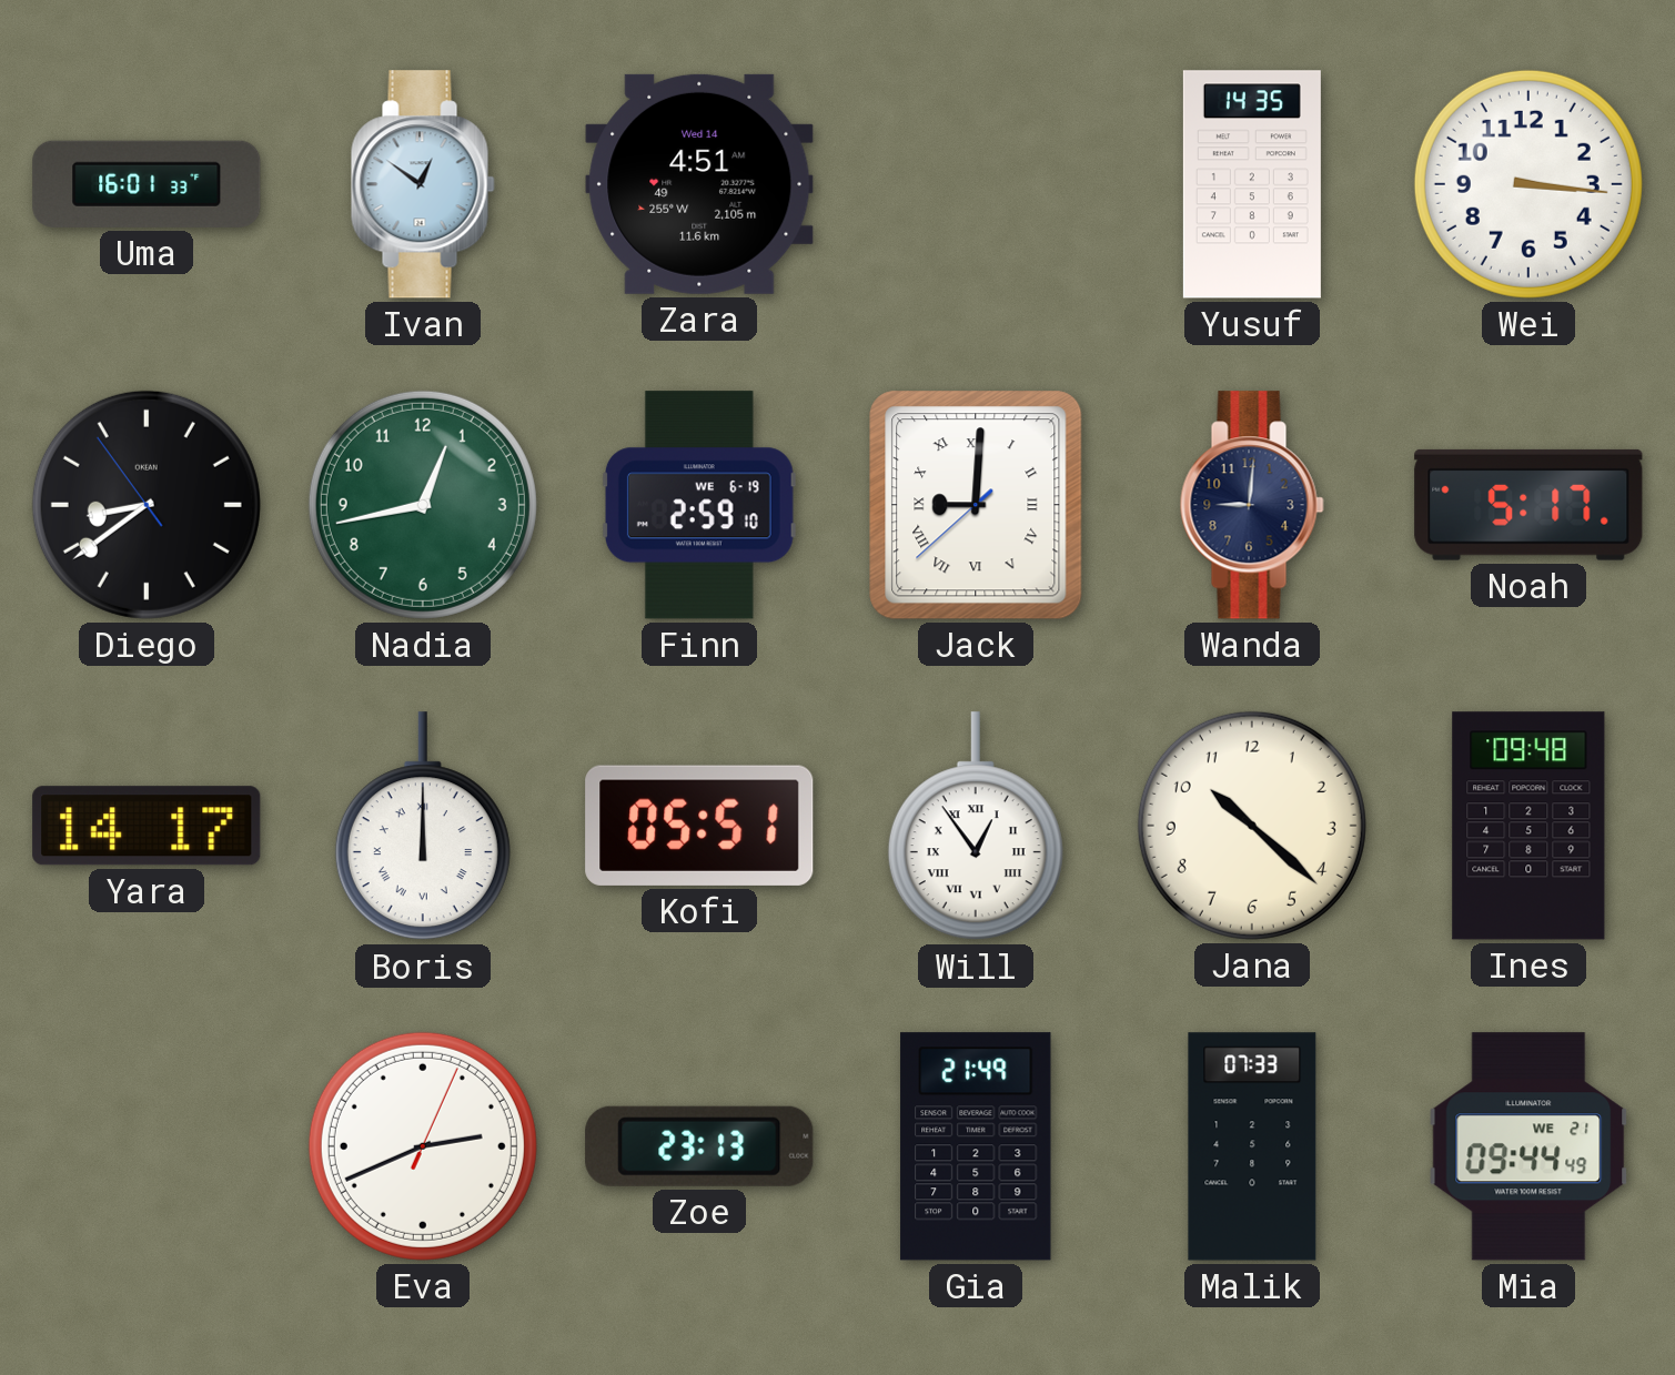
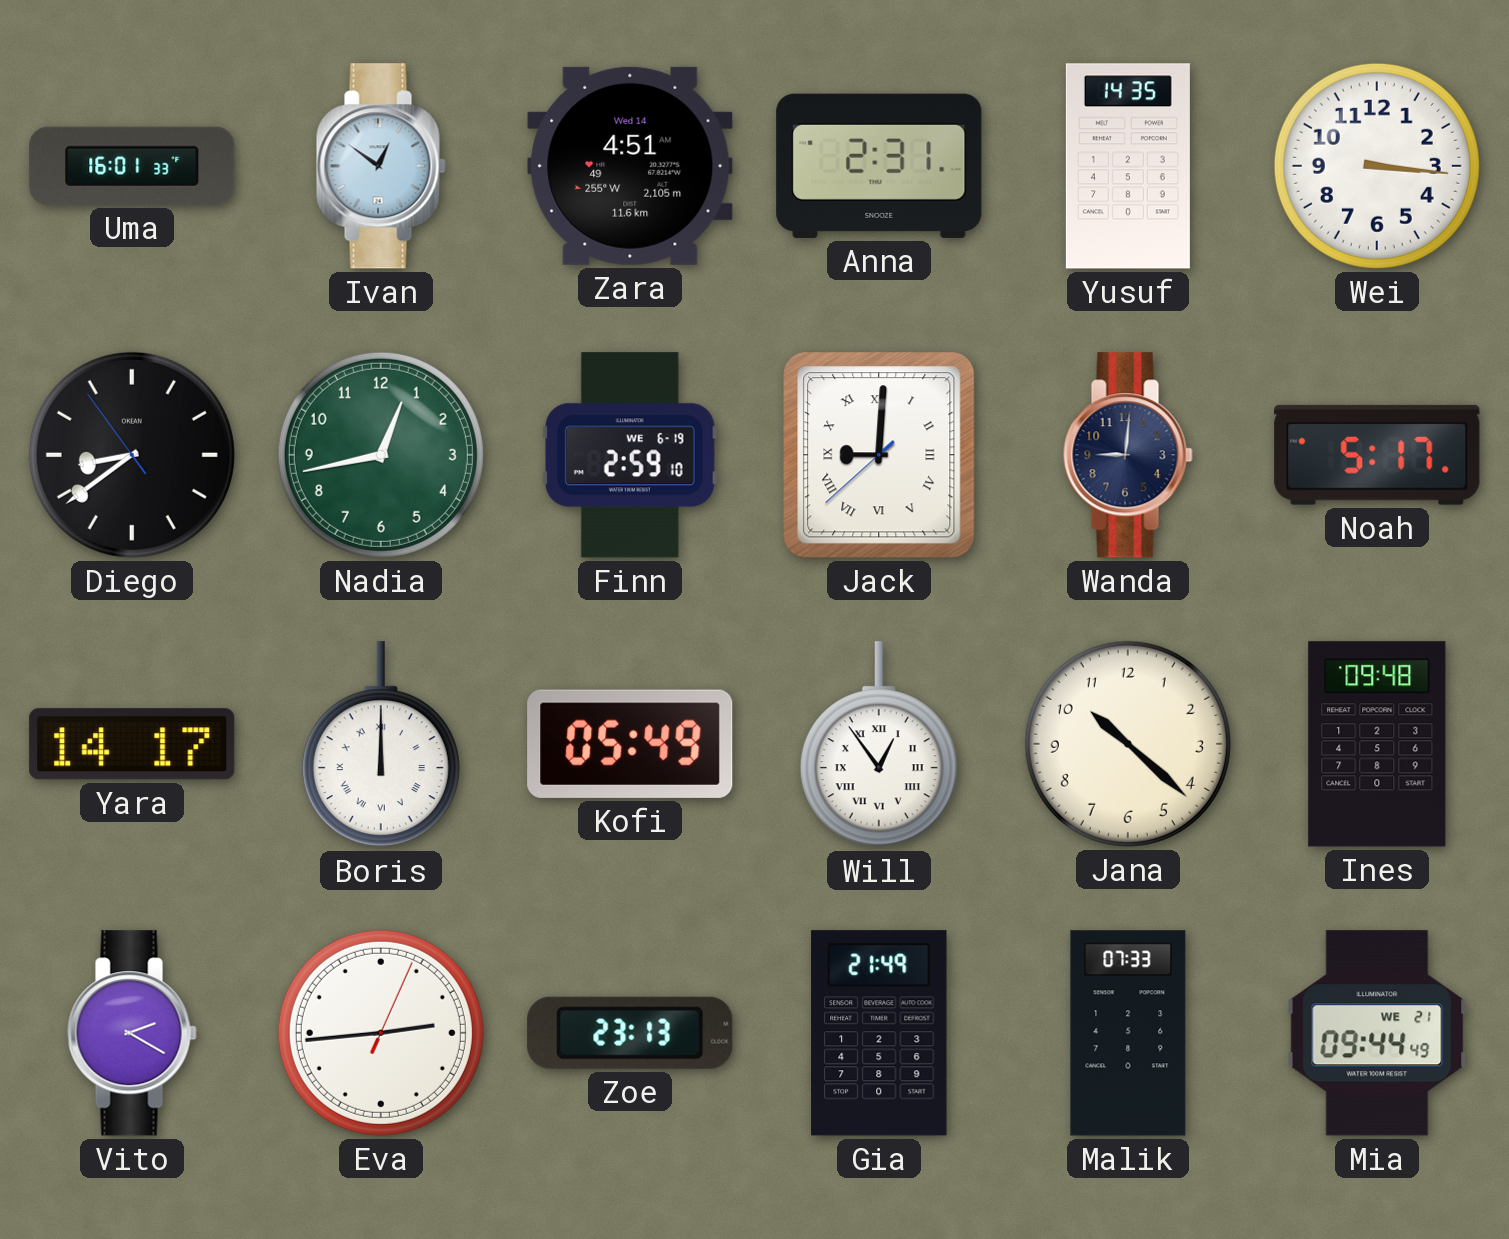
Anna: none -> 2:31 (879, 166)
Kofi: 05:51 -> 05:49 (630, 744)
Vito: none -> 2:20 (132, 1033)
Eva: 2:41 -> 2:44 (381, 1033)
